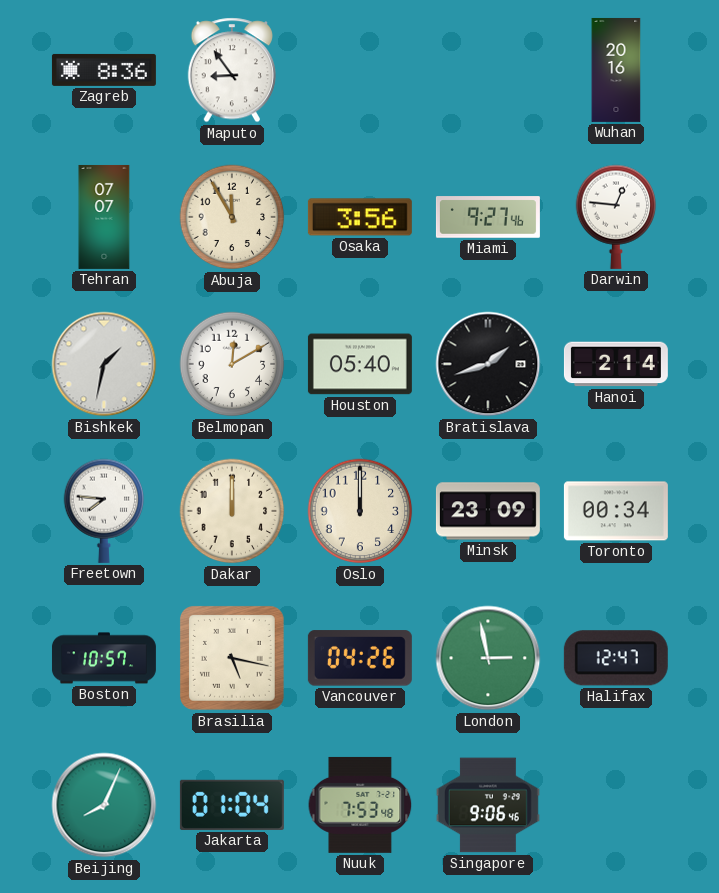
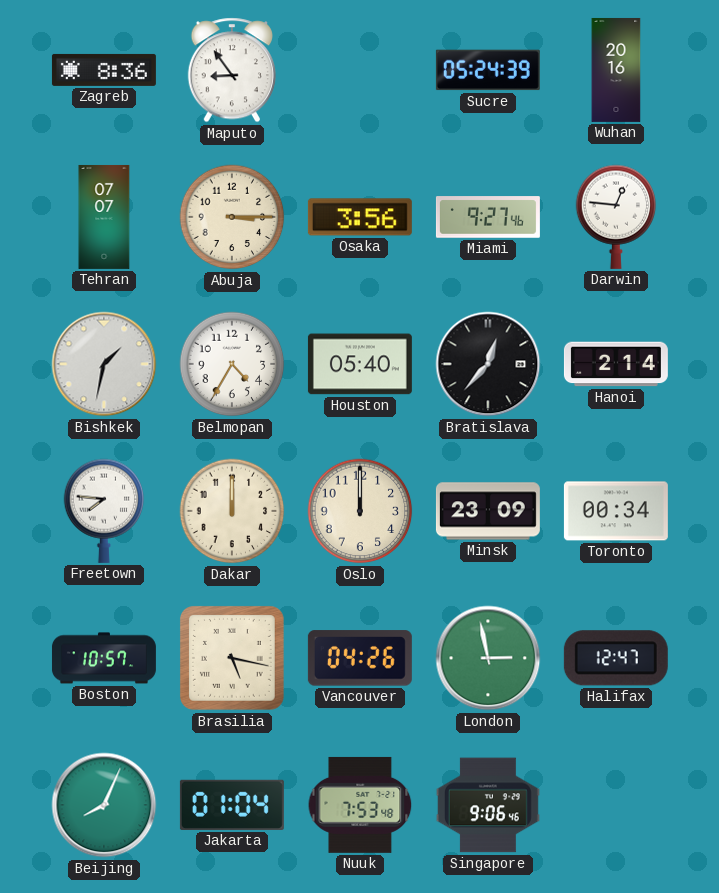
Sucre: none -> 05:24 (488, 70)
Abuja: 11:55 -> 3:15 (232, 217)
Belmopan: 12:10 -> 4:35 (232, 364)
Bratislava: 1:42 -> 12:37 (488, 364)
